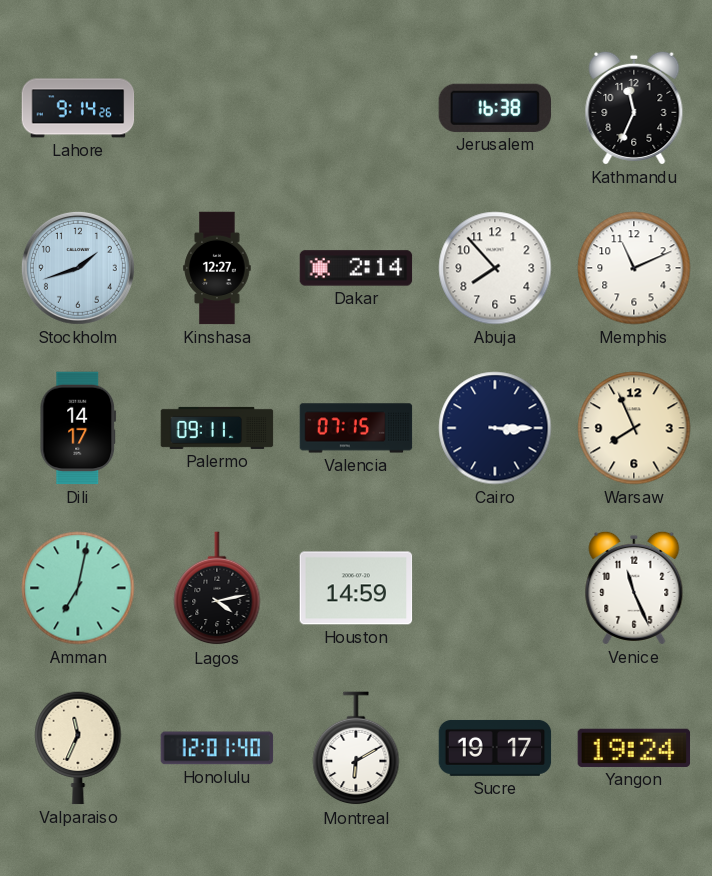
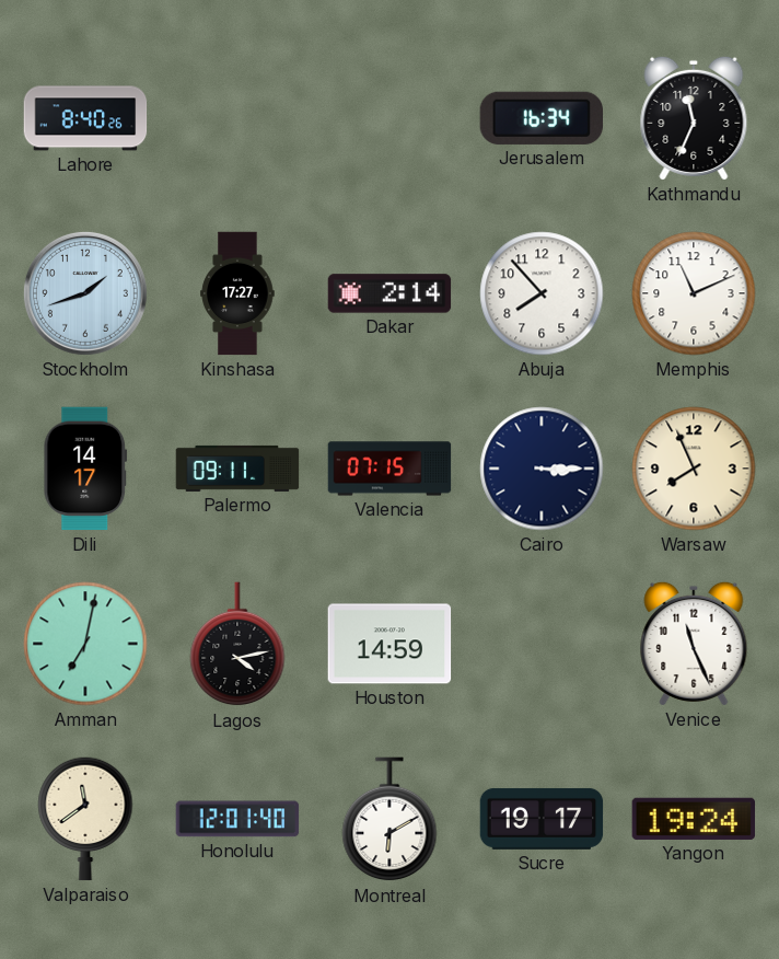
Lahore: 9:14 -> 8:40 (85, 118)
Jerusalem: 16:38 -> 16:34 (540, 118)
Kinshasa: 12:27 -> 17:27 (237, 293)
Valparaiso: 11:34 -> 11:39 (85, 819)
